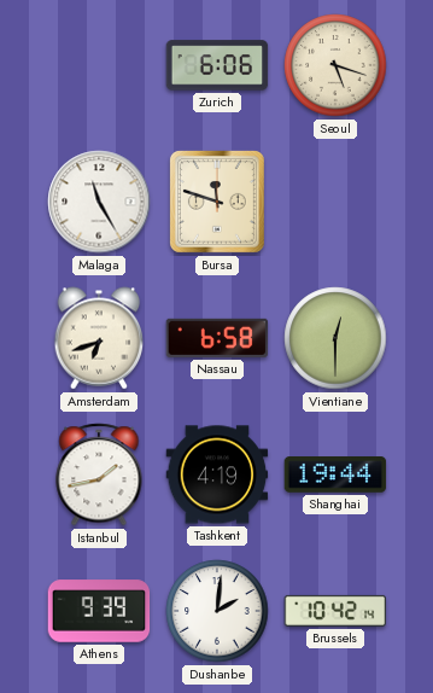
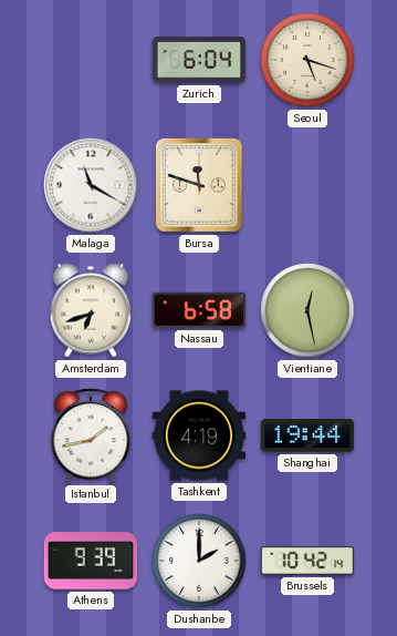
Zurich: 6:06 -> 6:04 (199, 60)
Malaga: 11:25 -> 11:20 (91, 185)
Vientiane: 12:30 -> 12:28 (307, 310)
Dushanbe: 2:01 -> 2:00 (199, 561)
